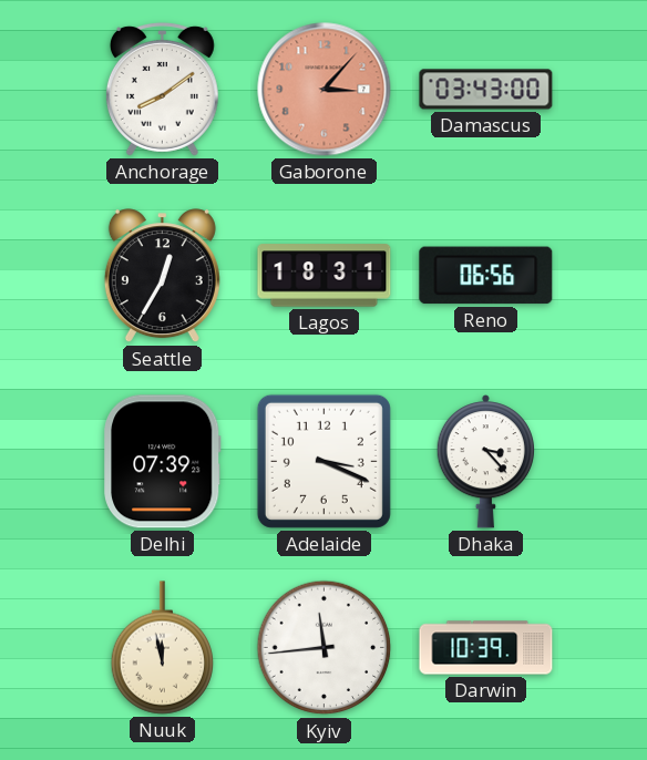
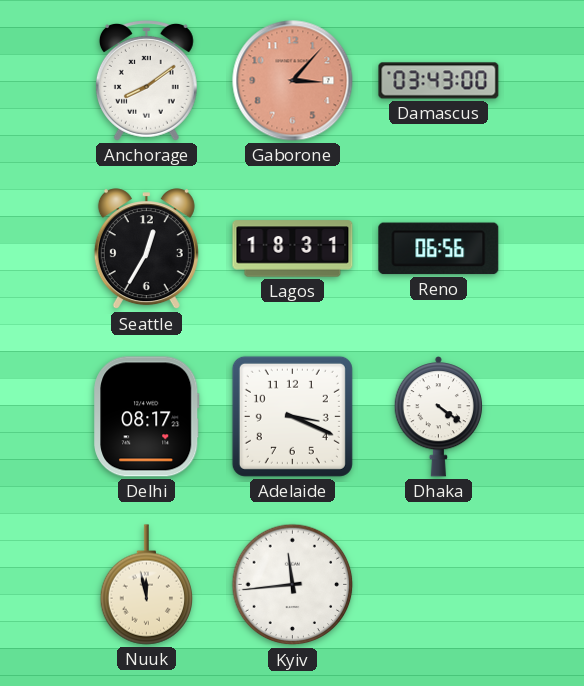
Delhi: 07:39 -> 08:17 (147, 417)
Dhaka: 3:23 -> 4:21 (438, 417)
Darwin: 10:39 -> none (486, 648)
